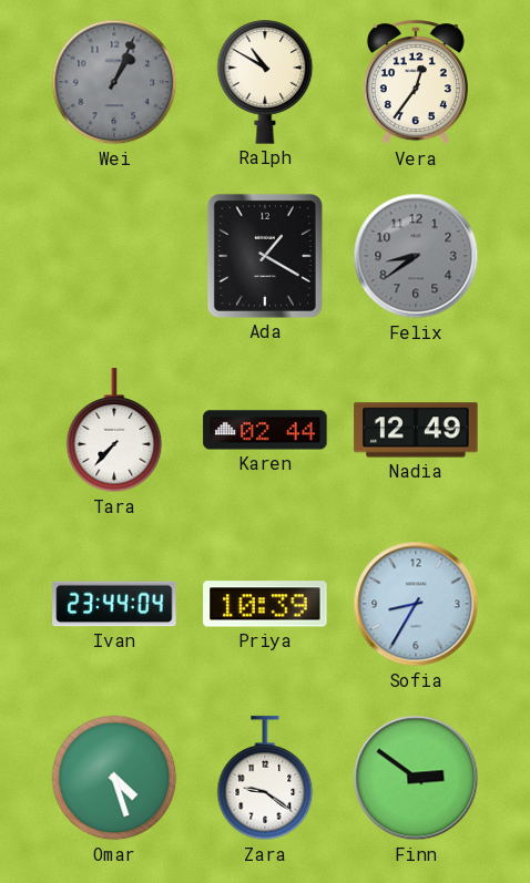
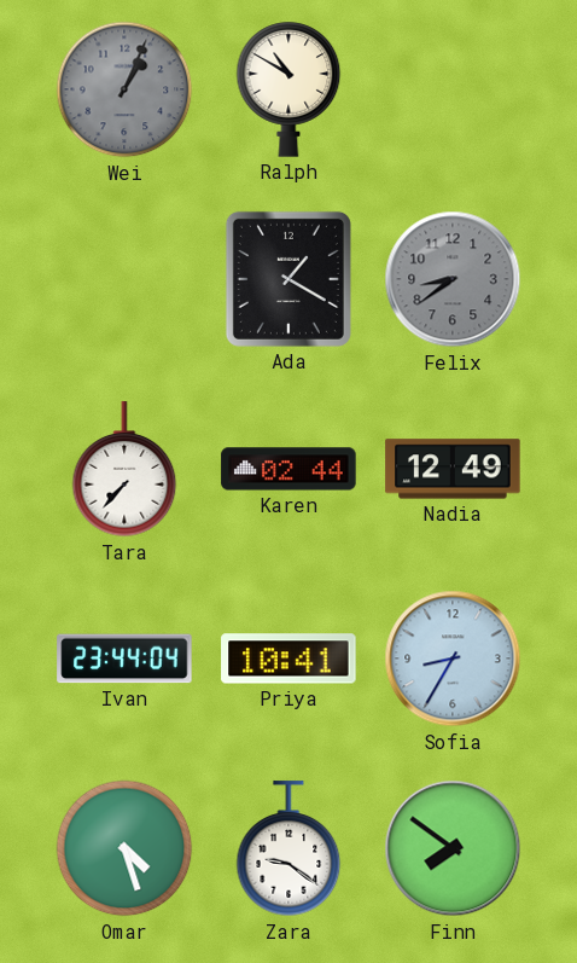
Vera: 12:36 -> none (416, 83)
Priya: 10:39 -> 10:41 (288, 659)
Finn: 2:51 -> 7:51 (453, 848)
